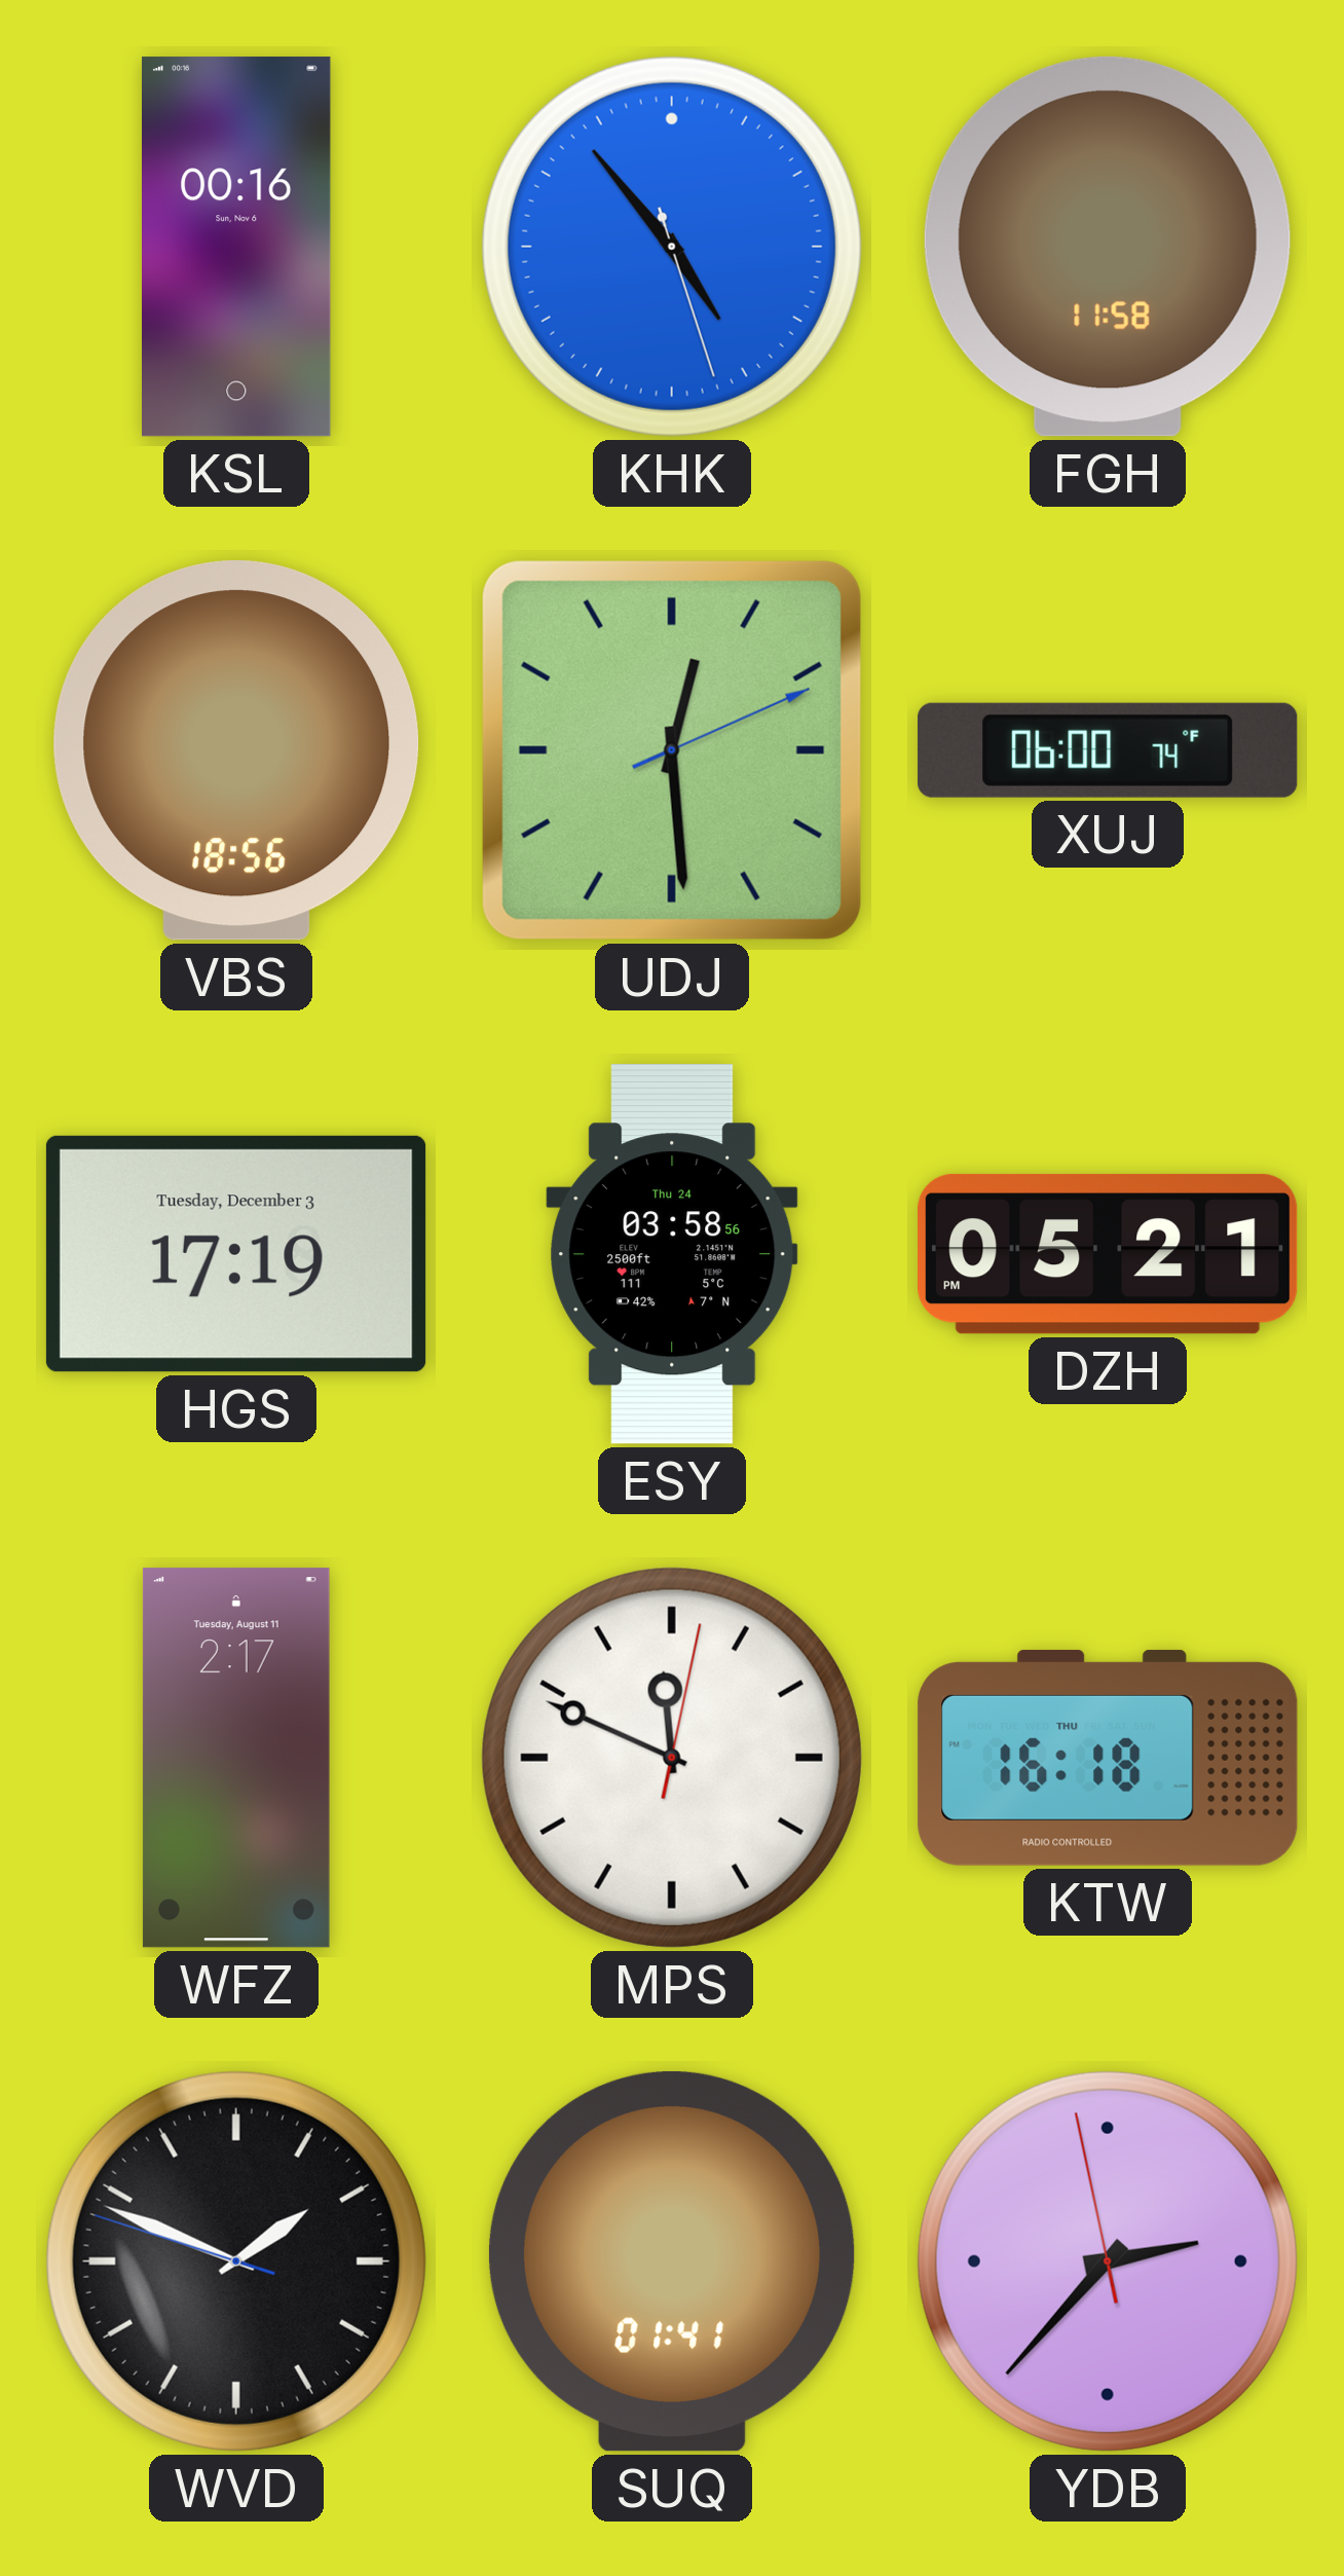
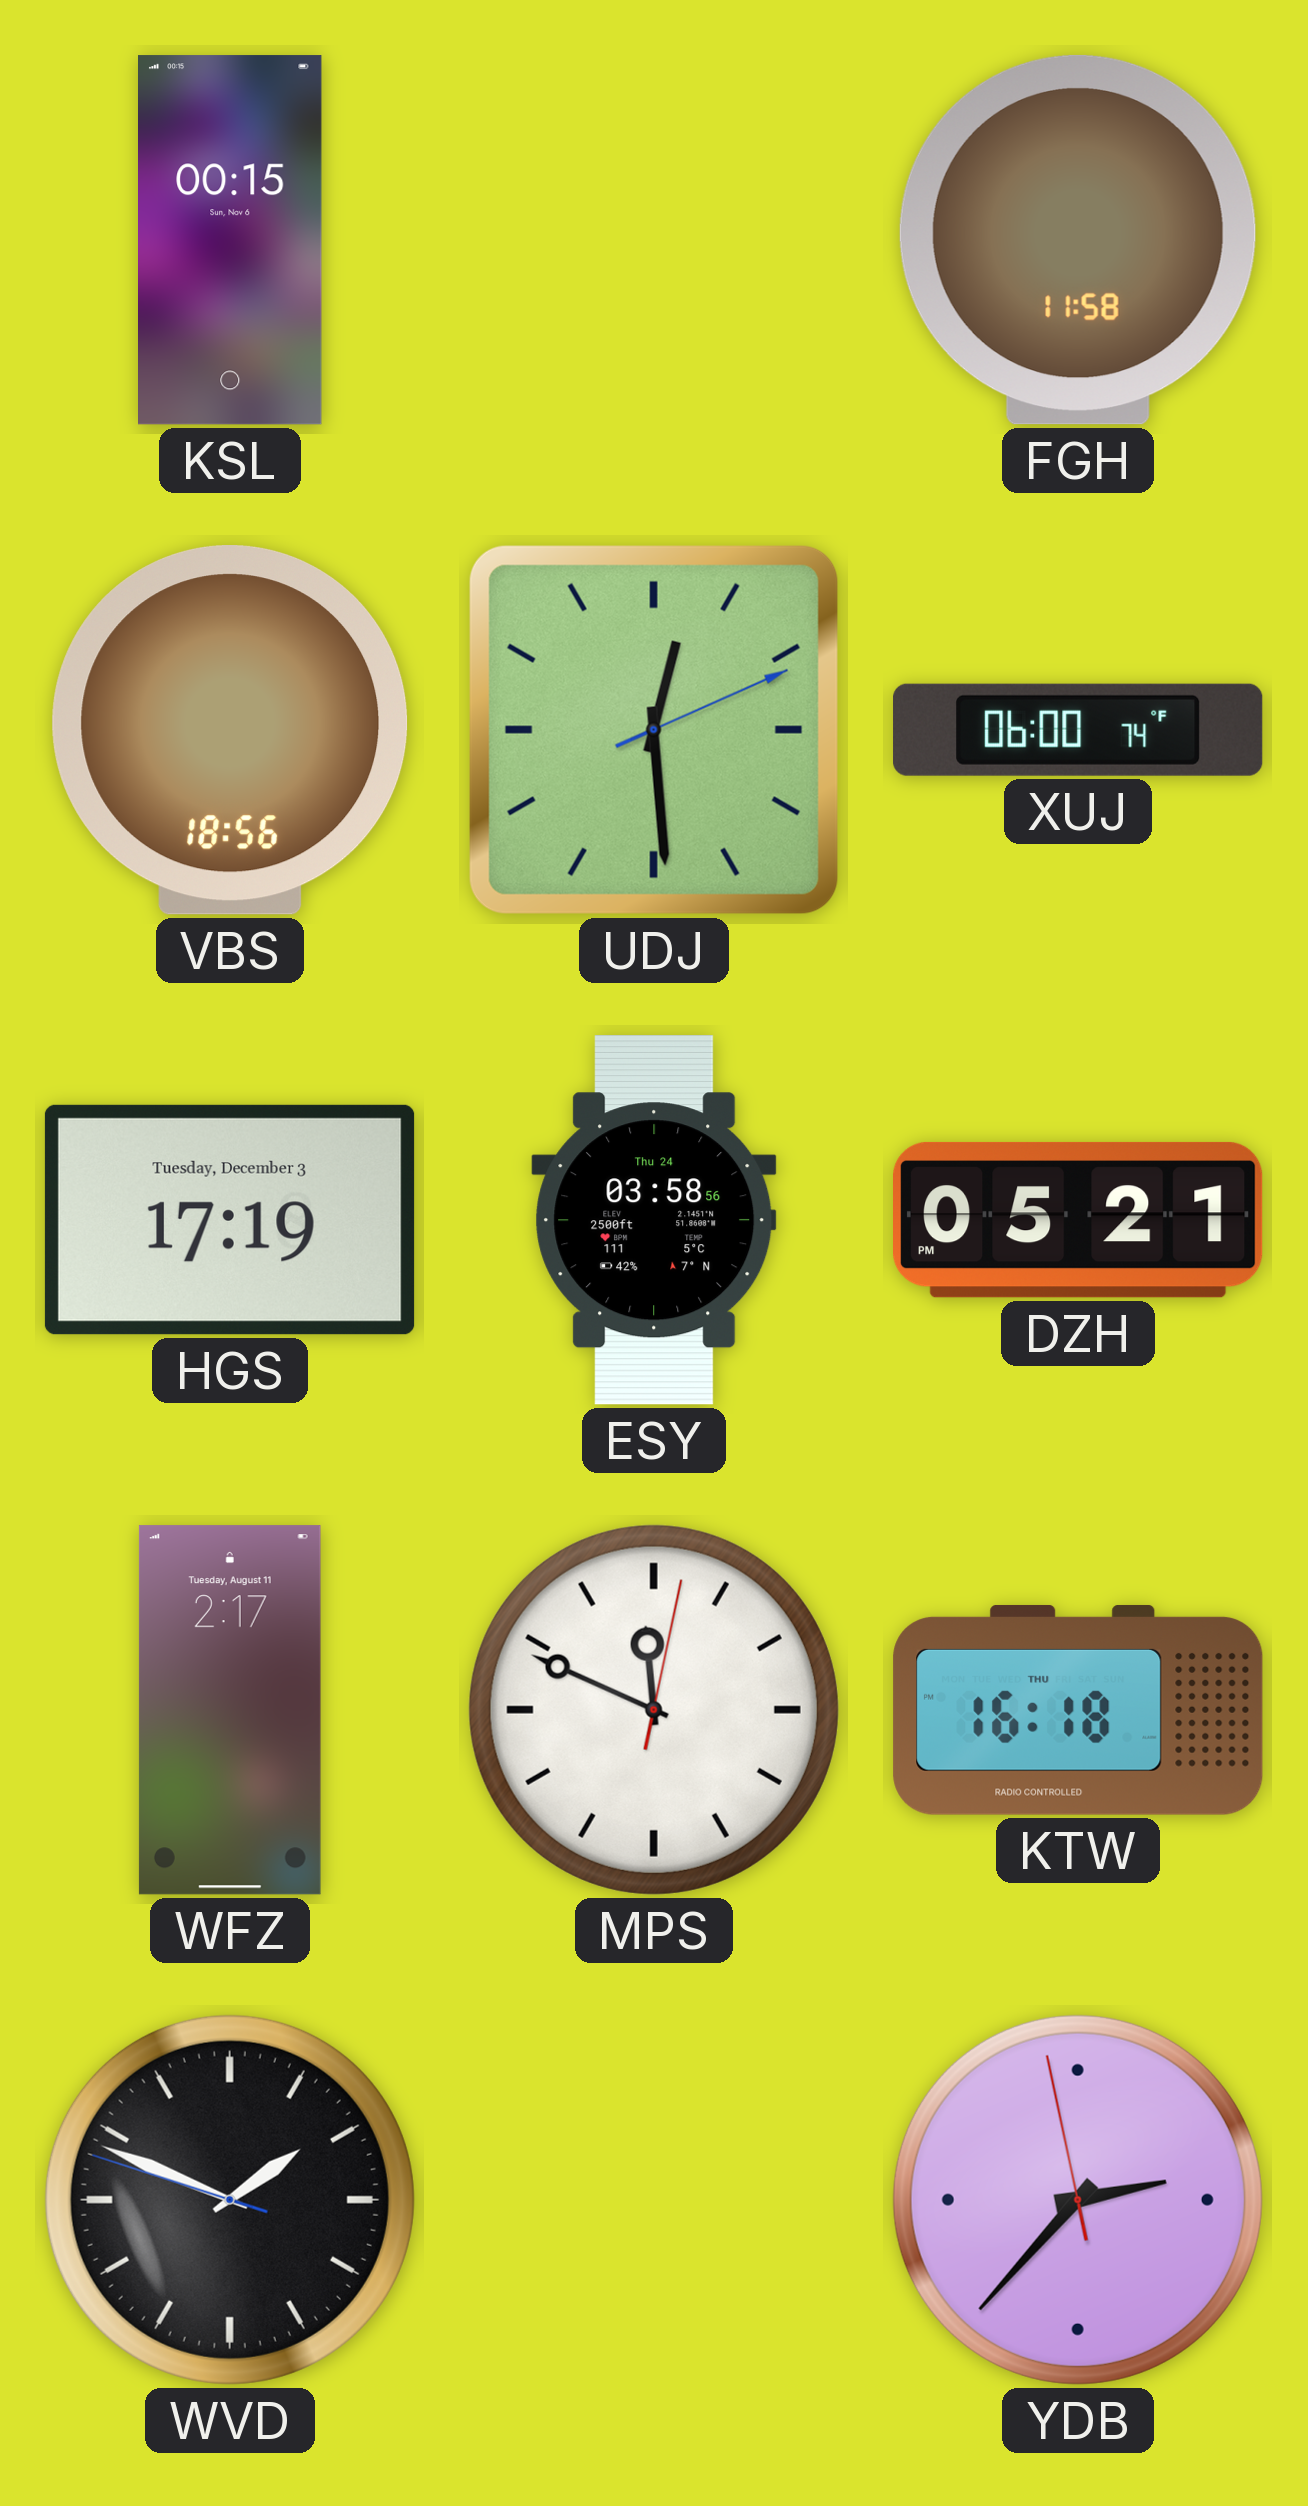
KSL: 00:16 -> 00:15 (231, 240)
KHK: 4:53 -> none (672, 247)
SUQ: 01:41 -> none (672, 2261)
